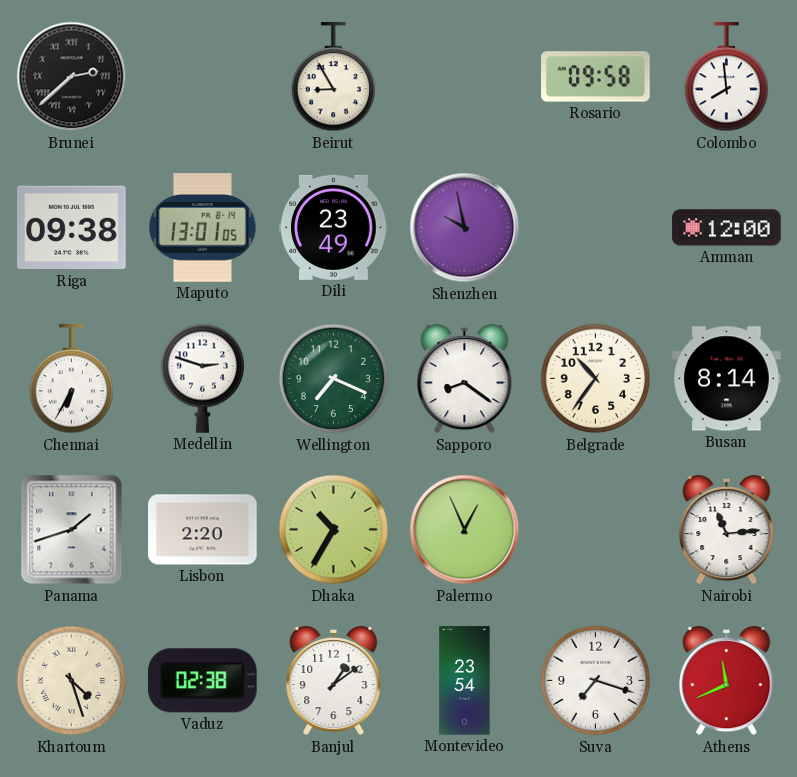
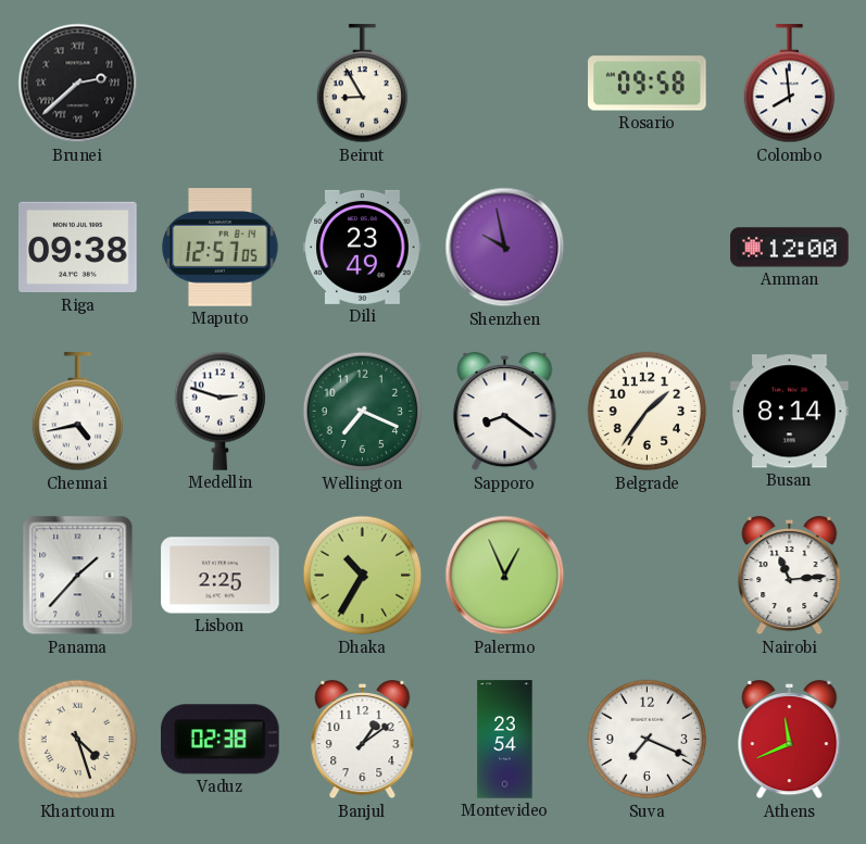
Maputo: 13:01 -> 12:57 (221, 248)
Chennai: 6:35 -> 4:43 (78, 412)
Belgrade: 10:36 -> 1:36 (648, 412)
Panama: 1:42 -> 1:37 (78, 576)
Lisbon: 2:20 -> 2:25 (221, 576)
Suva: 7:18 -> 7:19 (648, 740)
